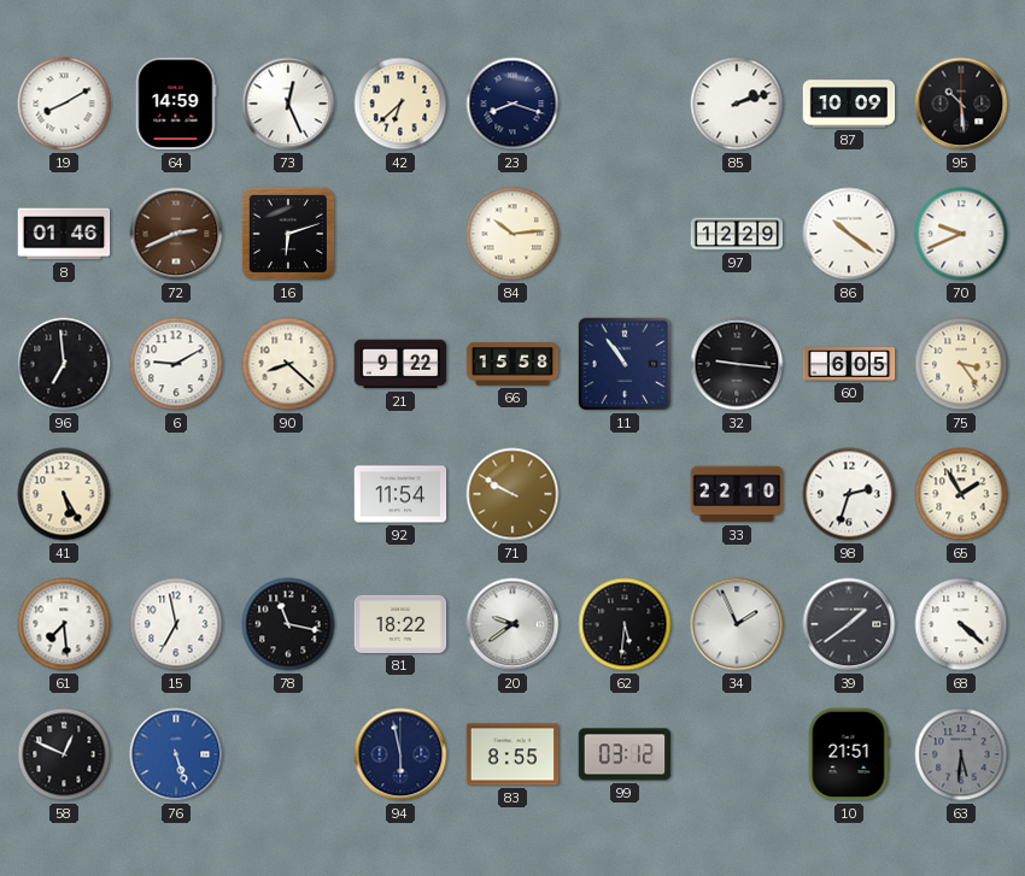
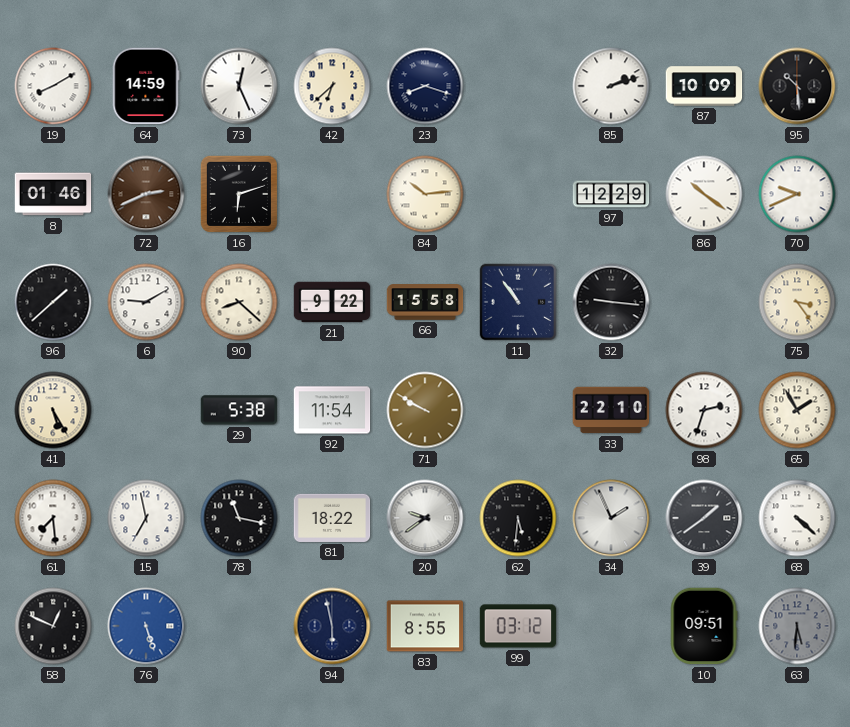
96: 6:59 -> 1:38 (53, 302)
60: 6:05 -> none (849, 364)
29: none -> 5:38 (239, 410)
10: 21:51 -> 09:51 (704, 626)
